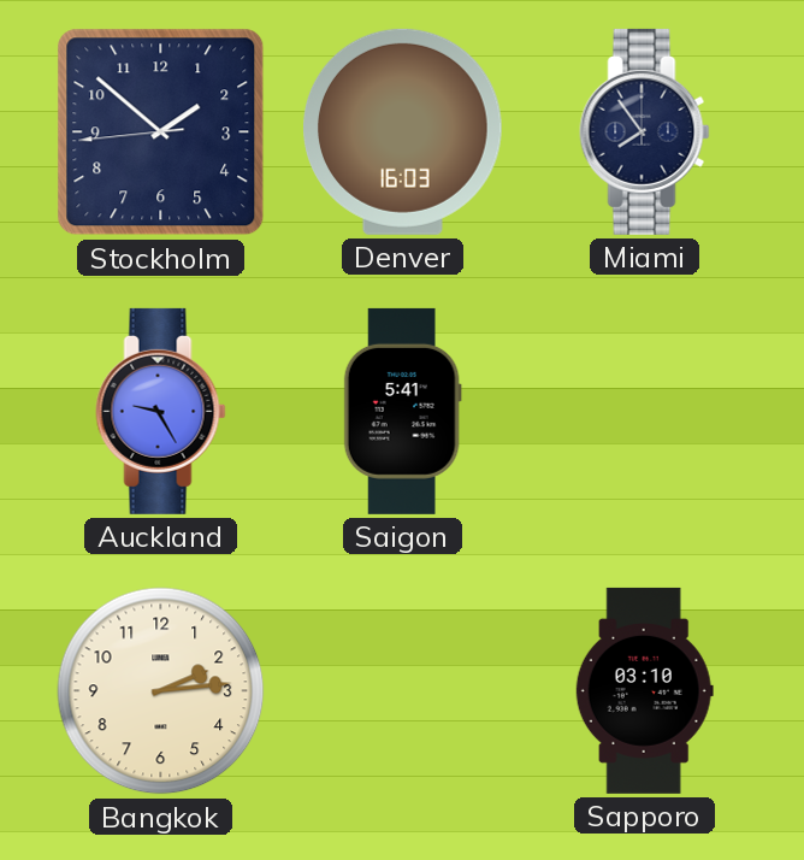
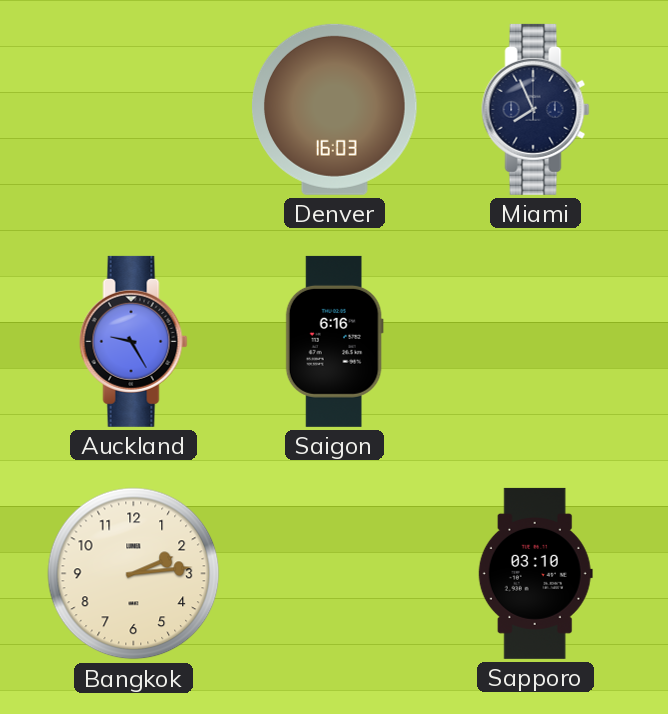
Stockholm: 1:51 -> none (161, 132)
Miami: 7:54 -> 7:56 (536, 109)
Saigon: 5:41 -> 6:16 (334, 341)
